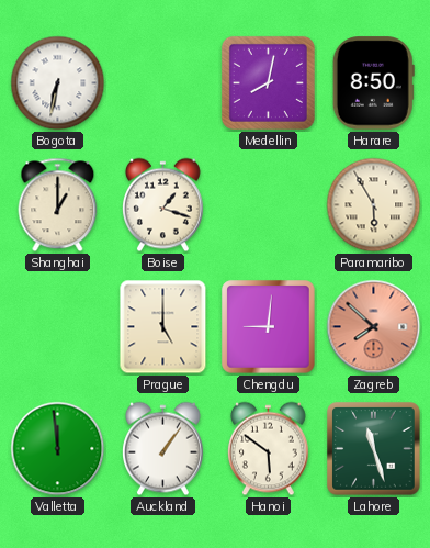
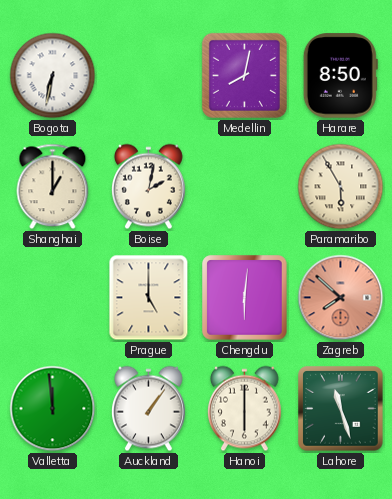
Boise: 1:18 -> 2:02 (149, 187)
Chengdu: 9:01 -> 6:01 (245, 298)
Hanoi: 5:51 -> 6:00 (245, 409)
